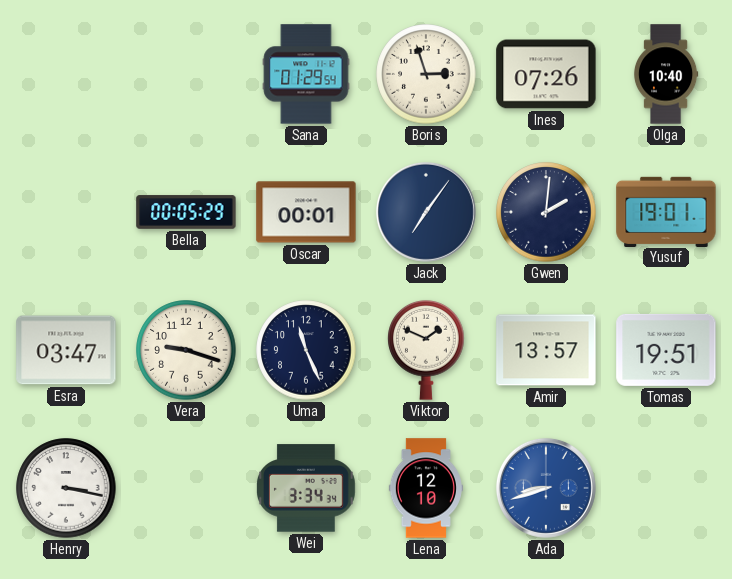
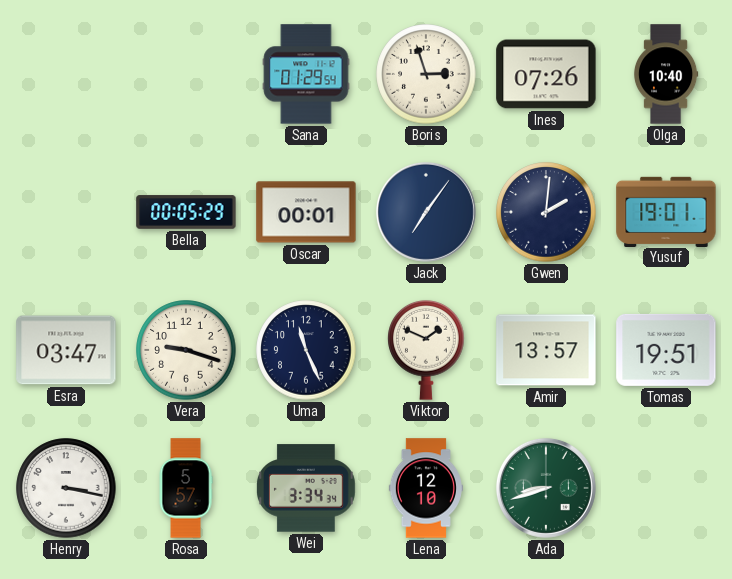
Rosa: none -> 5:57 (186, 488)
Ada dial: blue -> green (546, 488)
